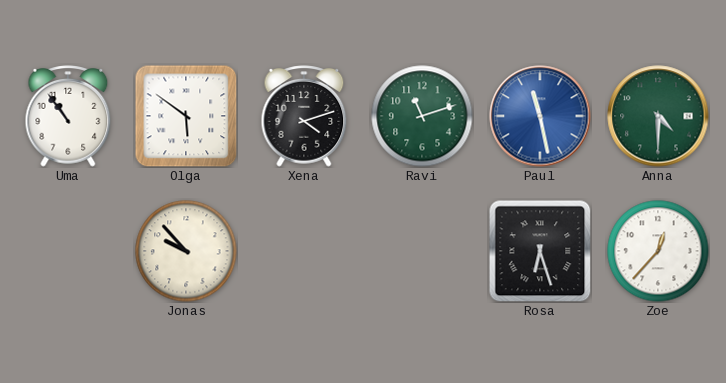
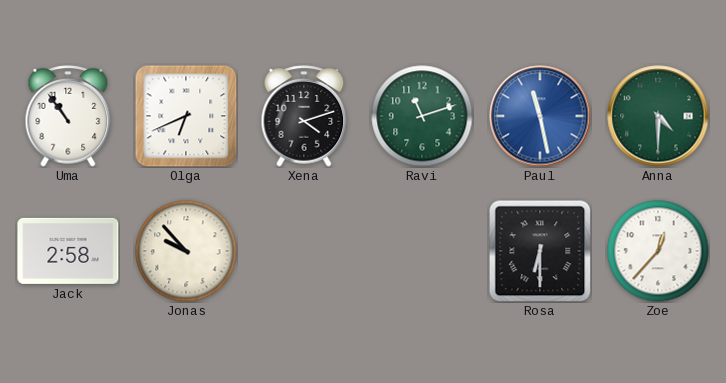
Olga: 5:51 -> 6:41 (186, 116)
Jack: none -> 2:58 (68, 251)
Rosa: 6:27 -> 6:30 (540, 251)
